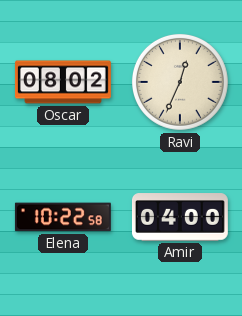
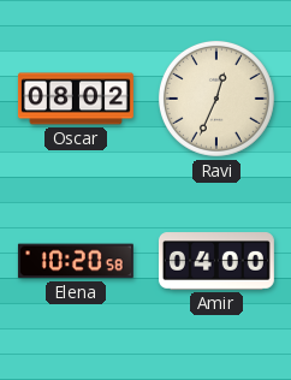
Elena: 10:22 -> 10:20 (76, 261)
